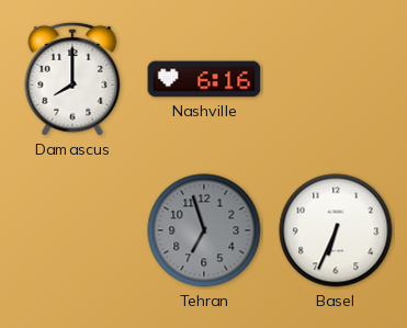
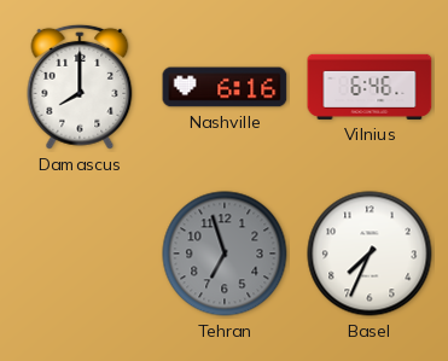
Vilnius: none -> 6:46 (370, 87)
Basel: 6:34 -> 7:34 (370, 254)
